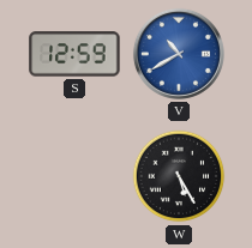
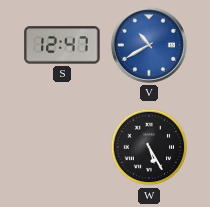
S: 12:59 -> 12:47 (62, 45)
